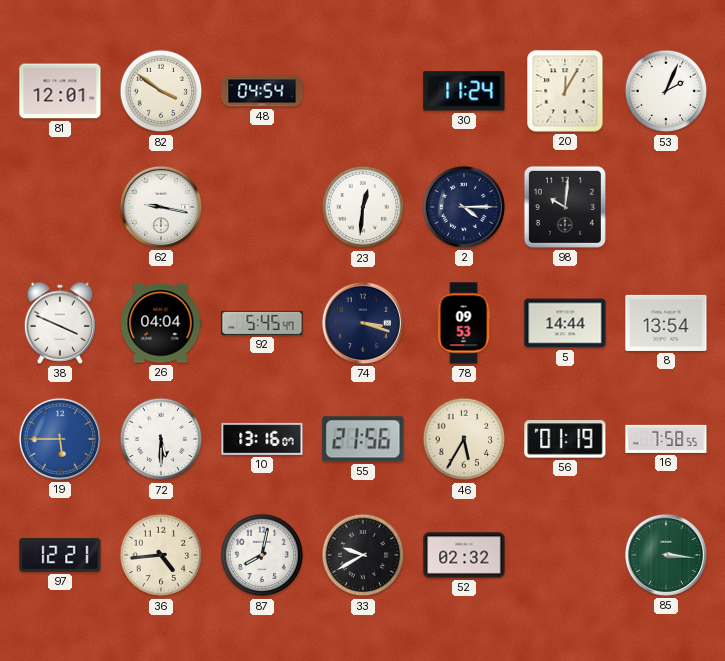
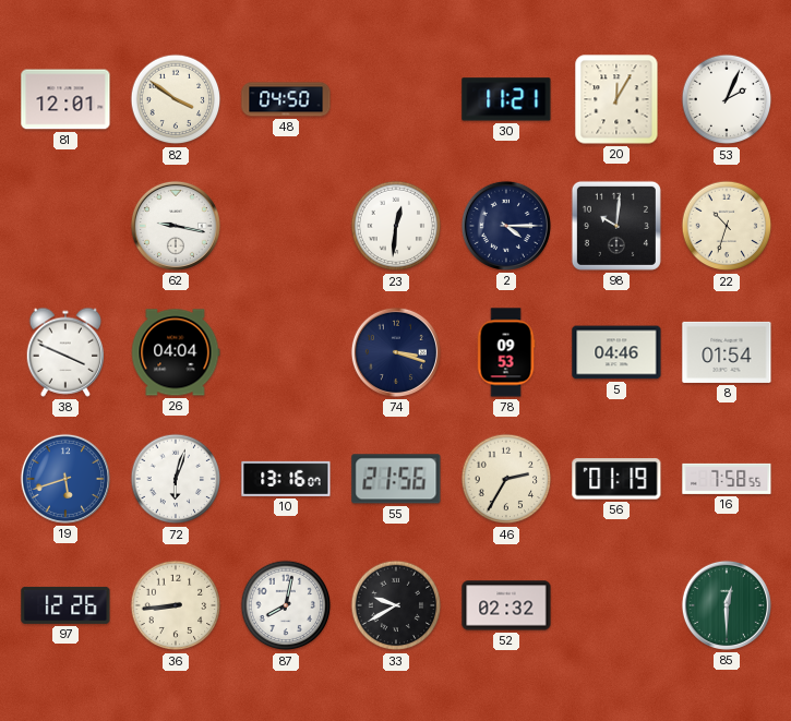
48: 04:54 -> 04:50 (286, 99)
30: 11:24 -> 11:21 (506, 99)
22: none -> 10:33 (727, 226)
92: 5:45 -> none (262, 323)
5: 14:44 -> 04:46 (616, 352)
8: 13:54 -> 01:54 (727, 352)
19: 5:45 -> 5:42 (65, 479)
72: 5:30 -> 6:03 (176, 479)
46: 5:35 -> 2:35 (506, 479)
97: 12:21 -> 12:26 (65, 605)
36: 4:44 -> 8:44 (176, 605)
85: 3:16 -> 12:30 (727, 605)
